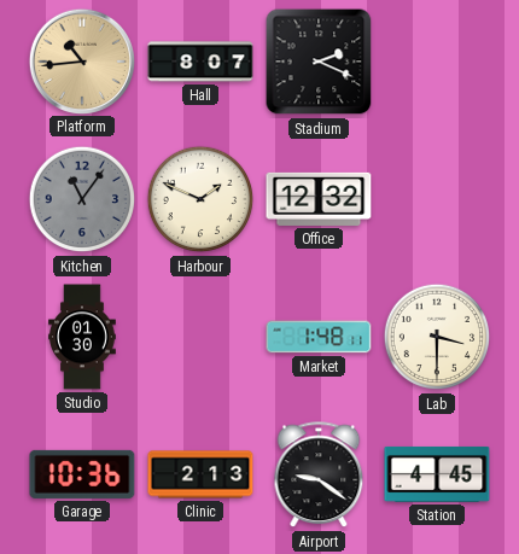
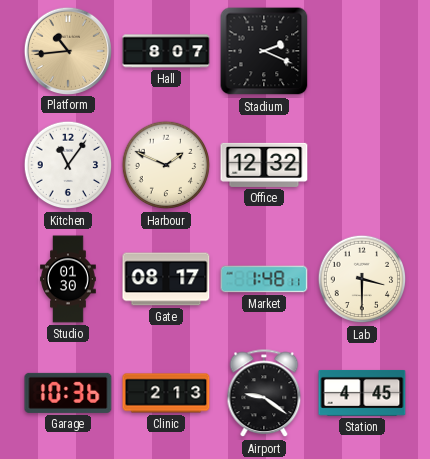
Kitchen dial: grey -> white (68, 165)
Gate: none -> 08:17 (166, 279)
